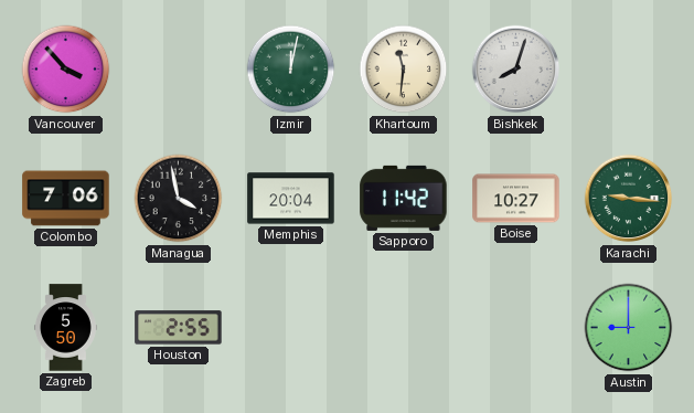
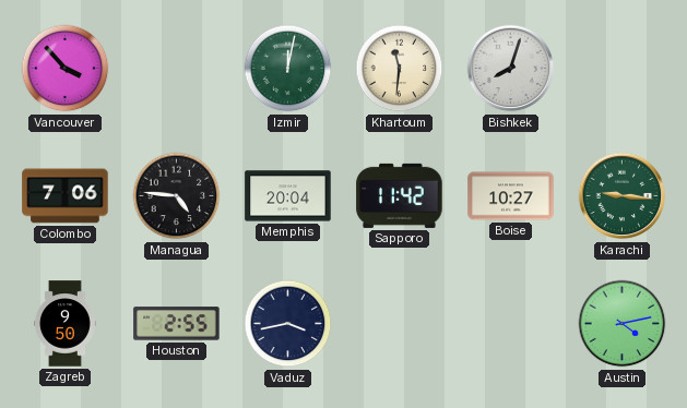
Managua: 3:58 -> 4:46 (177, 196)
Zagreb: 5:50 -> 9:50 (64, 324)
Vaduz: none -> 3:43 (288, 324)
Austin: 9:00 -> 4:13 (623, 324)
